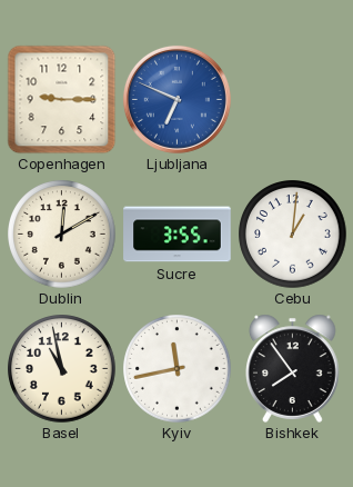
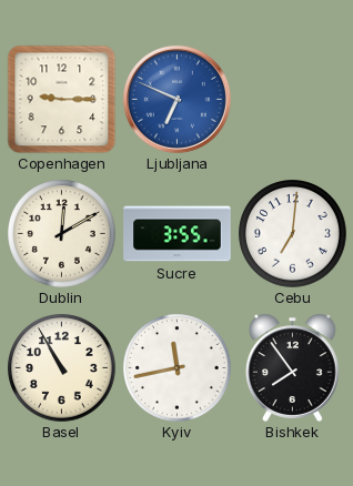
Cebu: 1:01 -> 7:01 (293, 234)
Basel: 10:58 -> 10:55 (62, 368)
